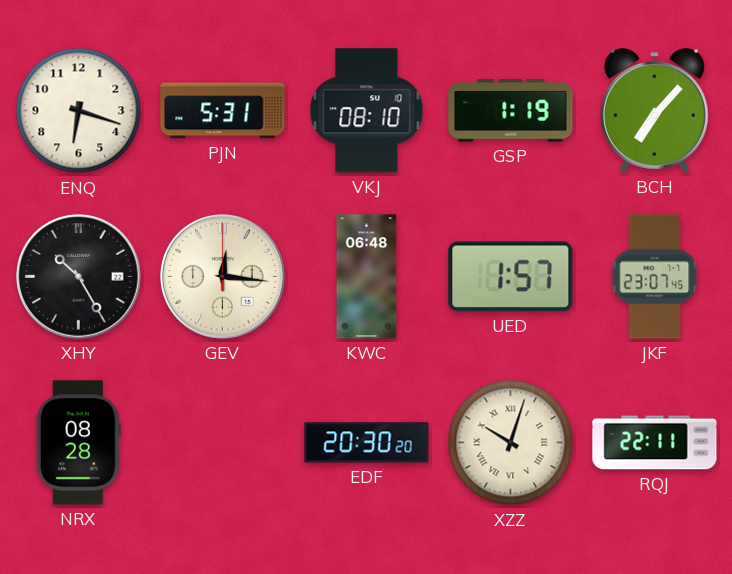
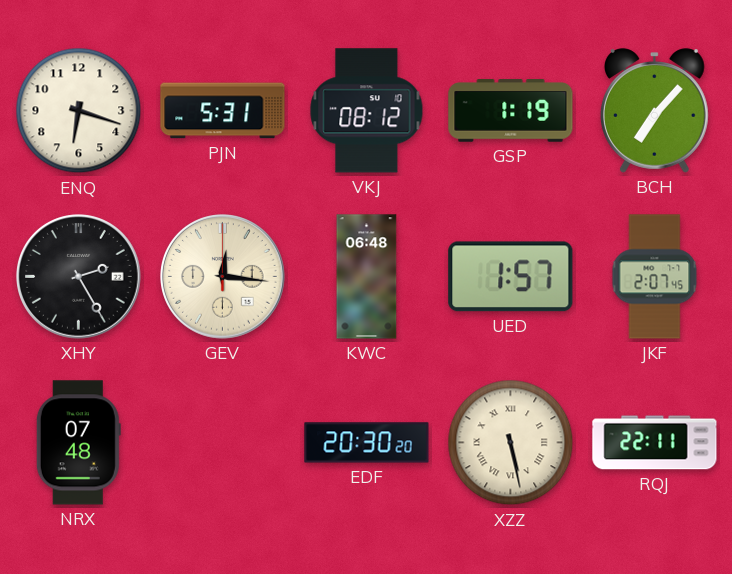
VKJ: 08:10 -> 08:12 (367, 111)
XHY: 10:25 -> 2:25 (79, 277)
JKF: 23:07 -> 2:07 (655, 277)
NRX: 08:28 -> 07:48 (78, 443)
XZZ: 10:03 -> 5:28 (511, 443)
